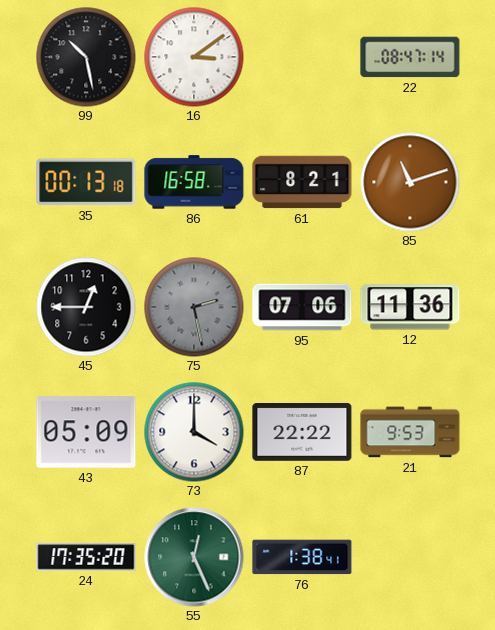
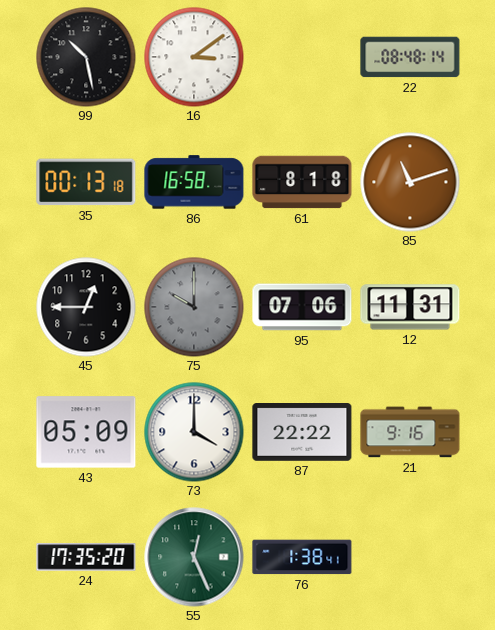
22: 08:47 -> 08:48 (410, 57)
61: 8:21 -> 8:18 (302, 182)
75: 2:28 -> 10:00 (194, 307)
12: 11:36 -> 11:31 (410, 307)
21: 9:53 -> 9:16 (410, 432)
